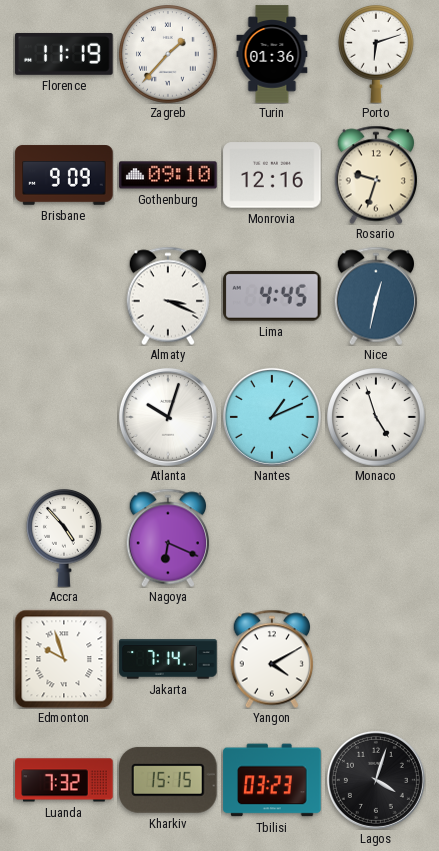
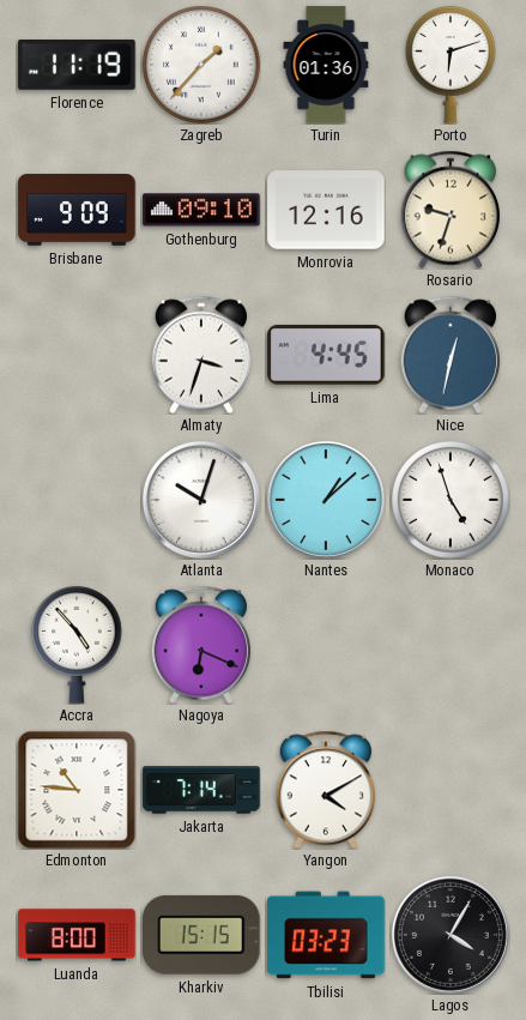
Almaty: 3:19 -> 3:33 (200, 355)
Nantes: 1:11 -> 1:08 (326, 500)
Edmonton: 9:57 -> 10:46 (77, 790)
Luanda: 7:32 -> 8:00 (77, 935)
Lagos: 4:03 -> 4:05 (451, 935)
